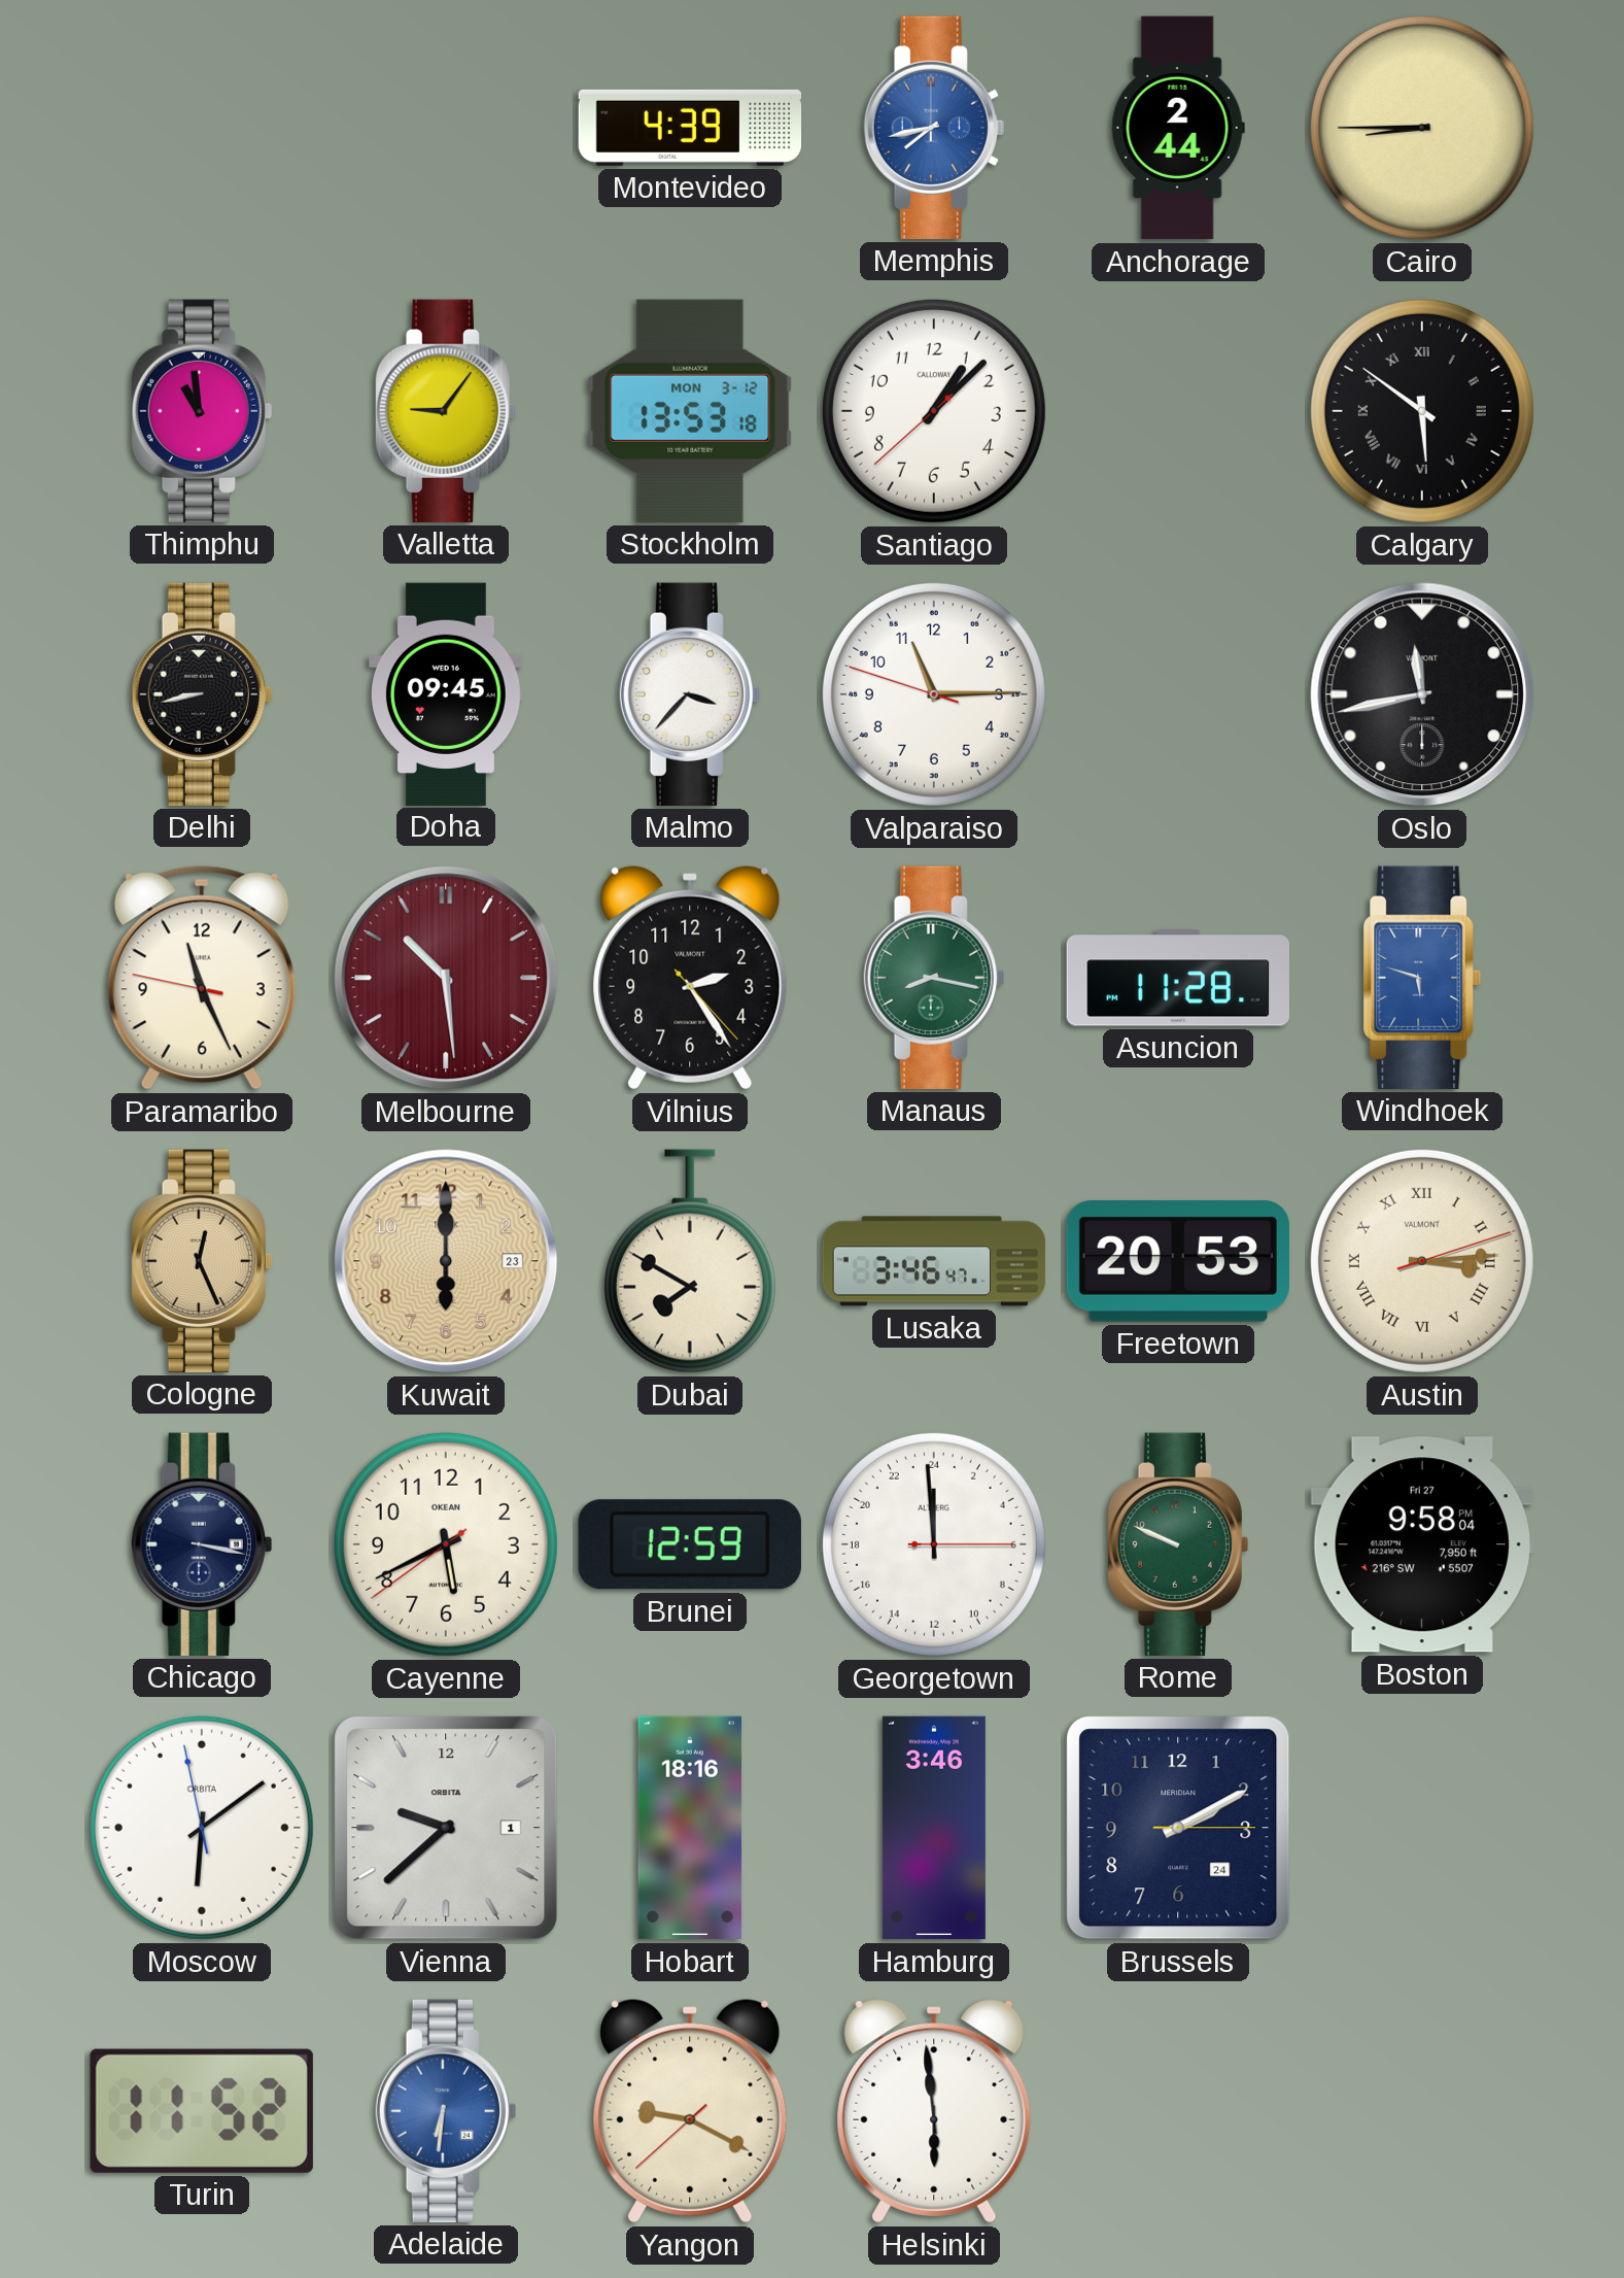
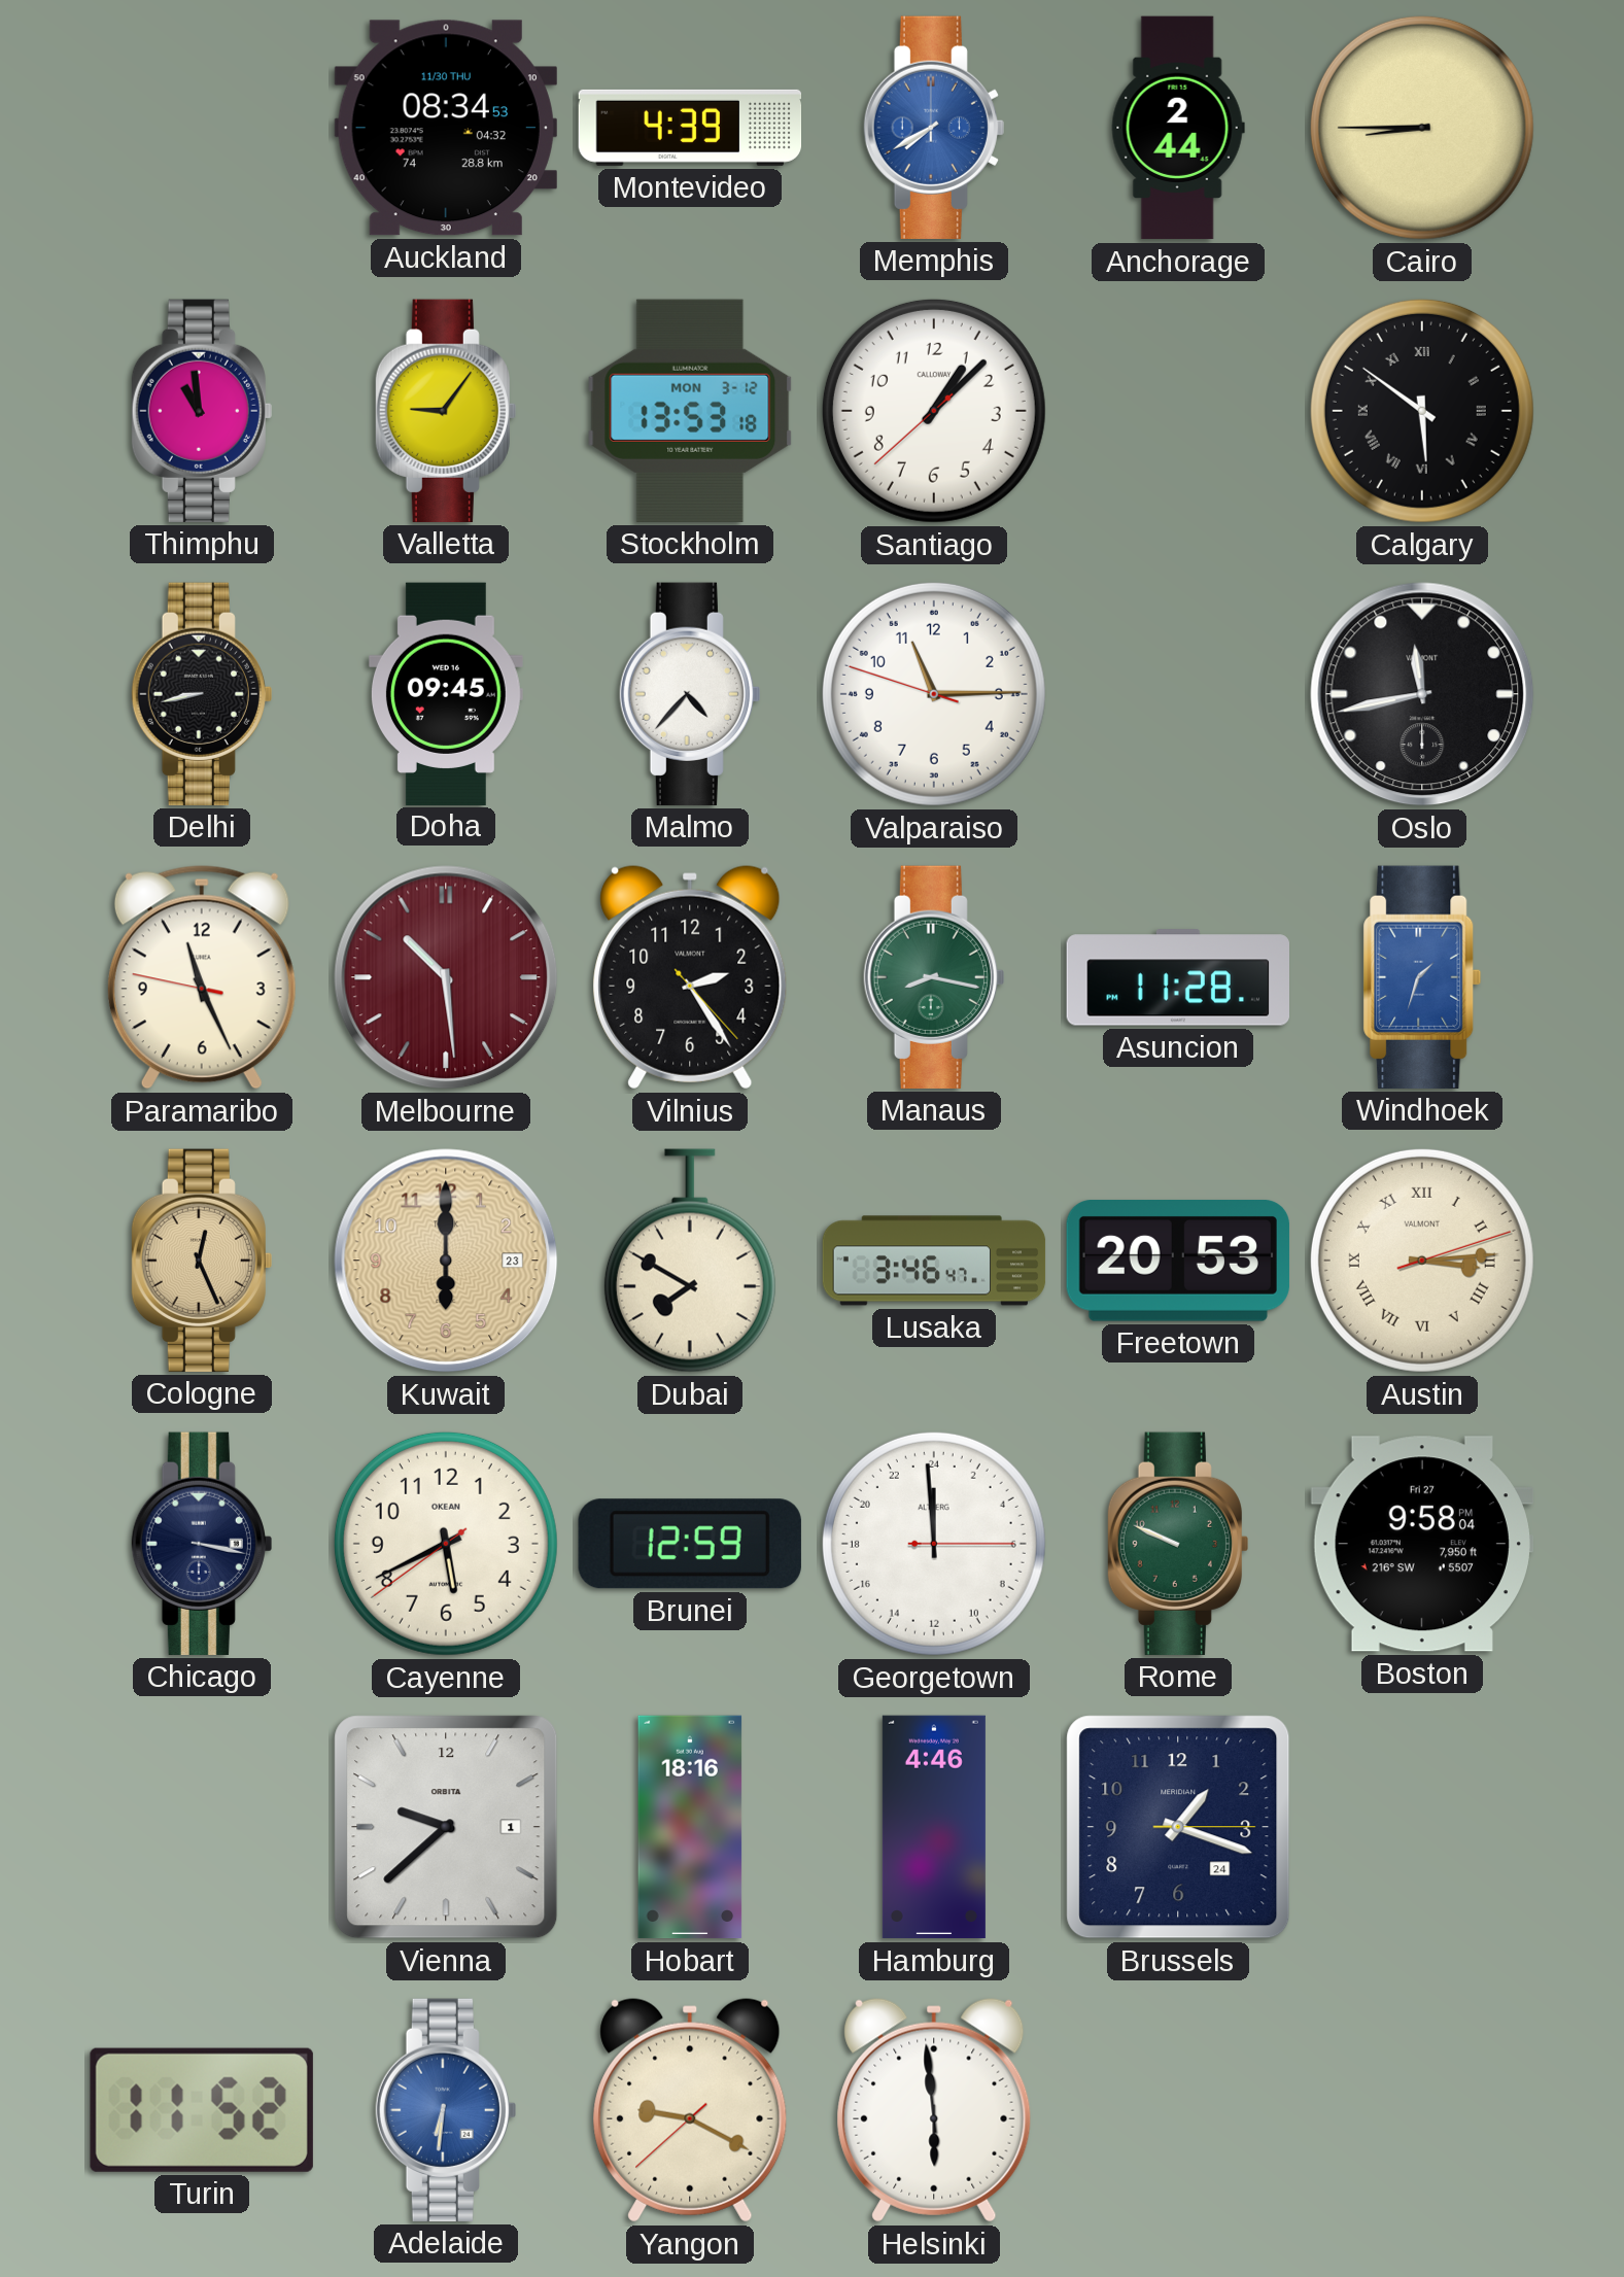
Auckland: none -> 08:34 (446, 128)
Memphis: 7:43 -> 7:40 (934, 128)
Malmo: 3:37 -> 4:37 (690, 694)
Windhoek: 5:48 -> 1:33 (1422, 977)
Moscow: 6:08 -> none (202, 1828)
Hamburg: 3:46 -> 4:46 (934, 1827)
Brussels: 2:10 -> 1:18 (1178, 1827)
